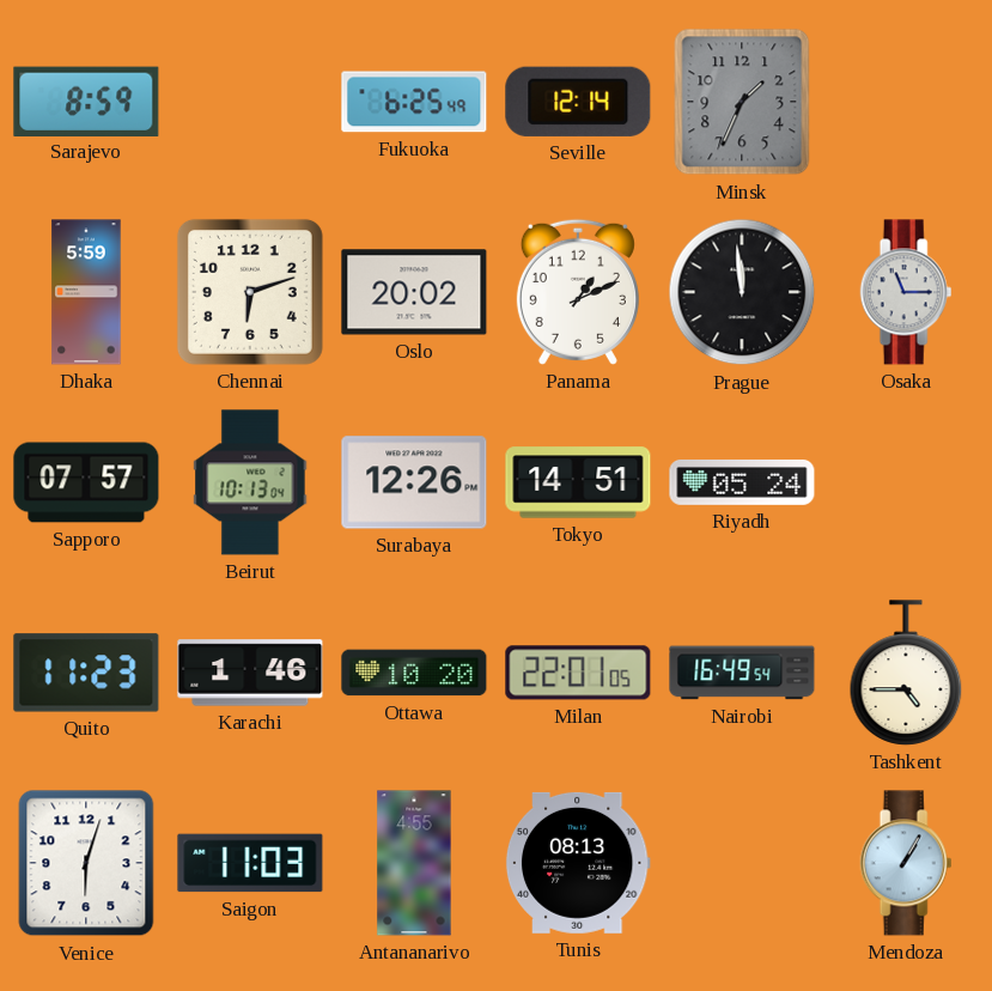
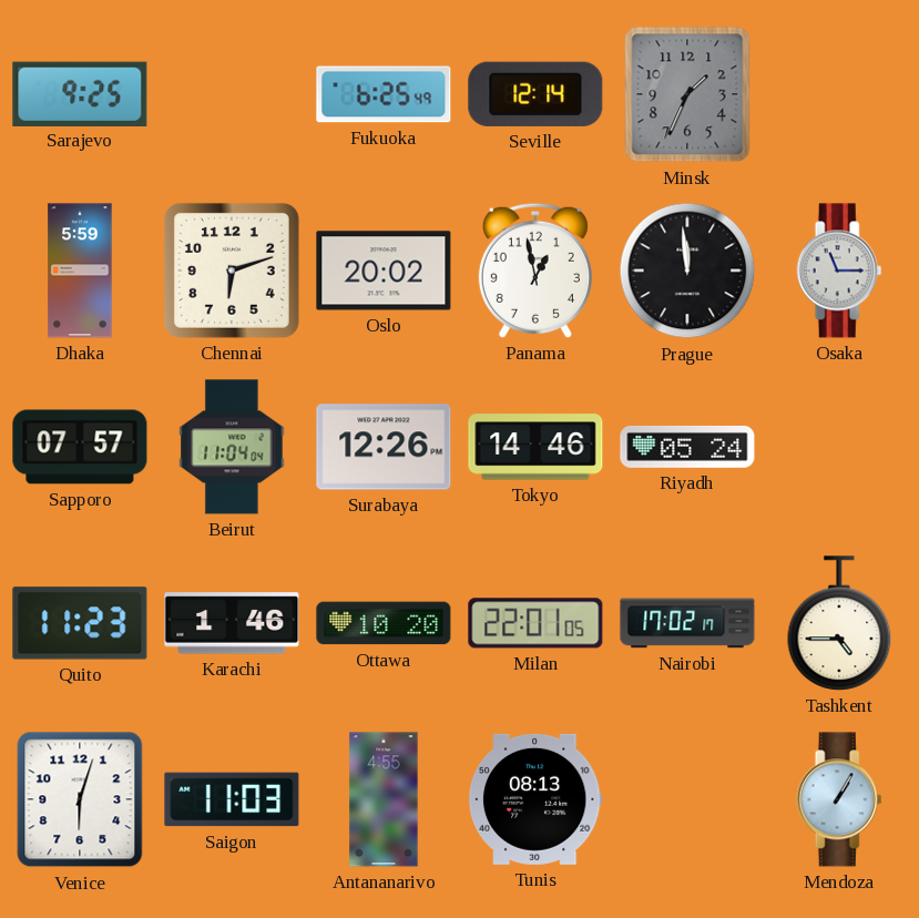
Sarajevo: 8:59 -> 9:25 (80, 93)
Panama: 1:11 -> 12:58 (535, 271)
Beirut: 10:13 -> 11:04 (232, 447)
Tokyo: 14:51 -> 14:46 (535, 447)
Nairobi: 16:49 -> 17:02 (687, 623)
